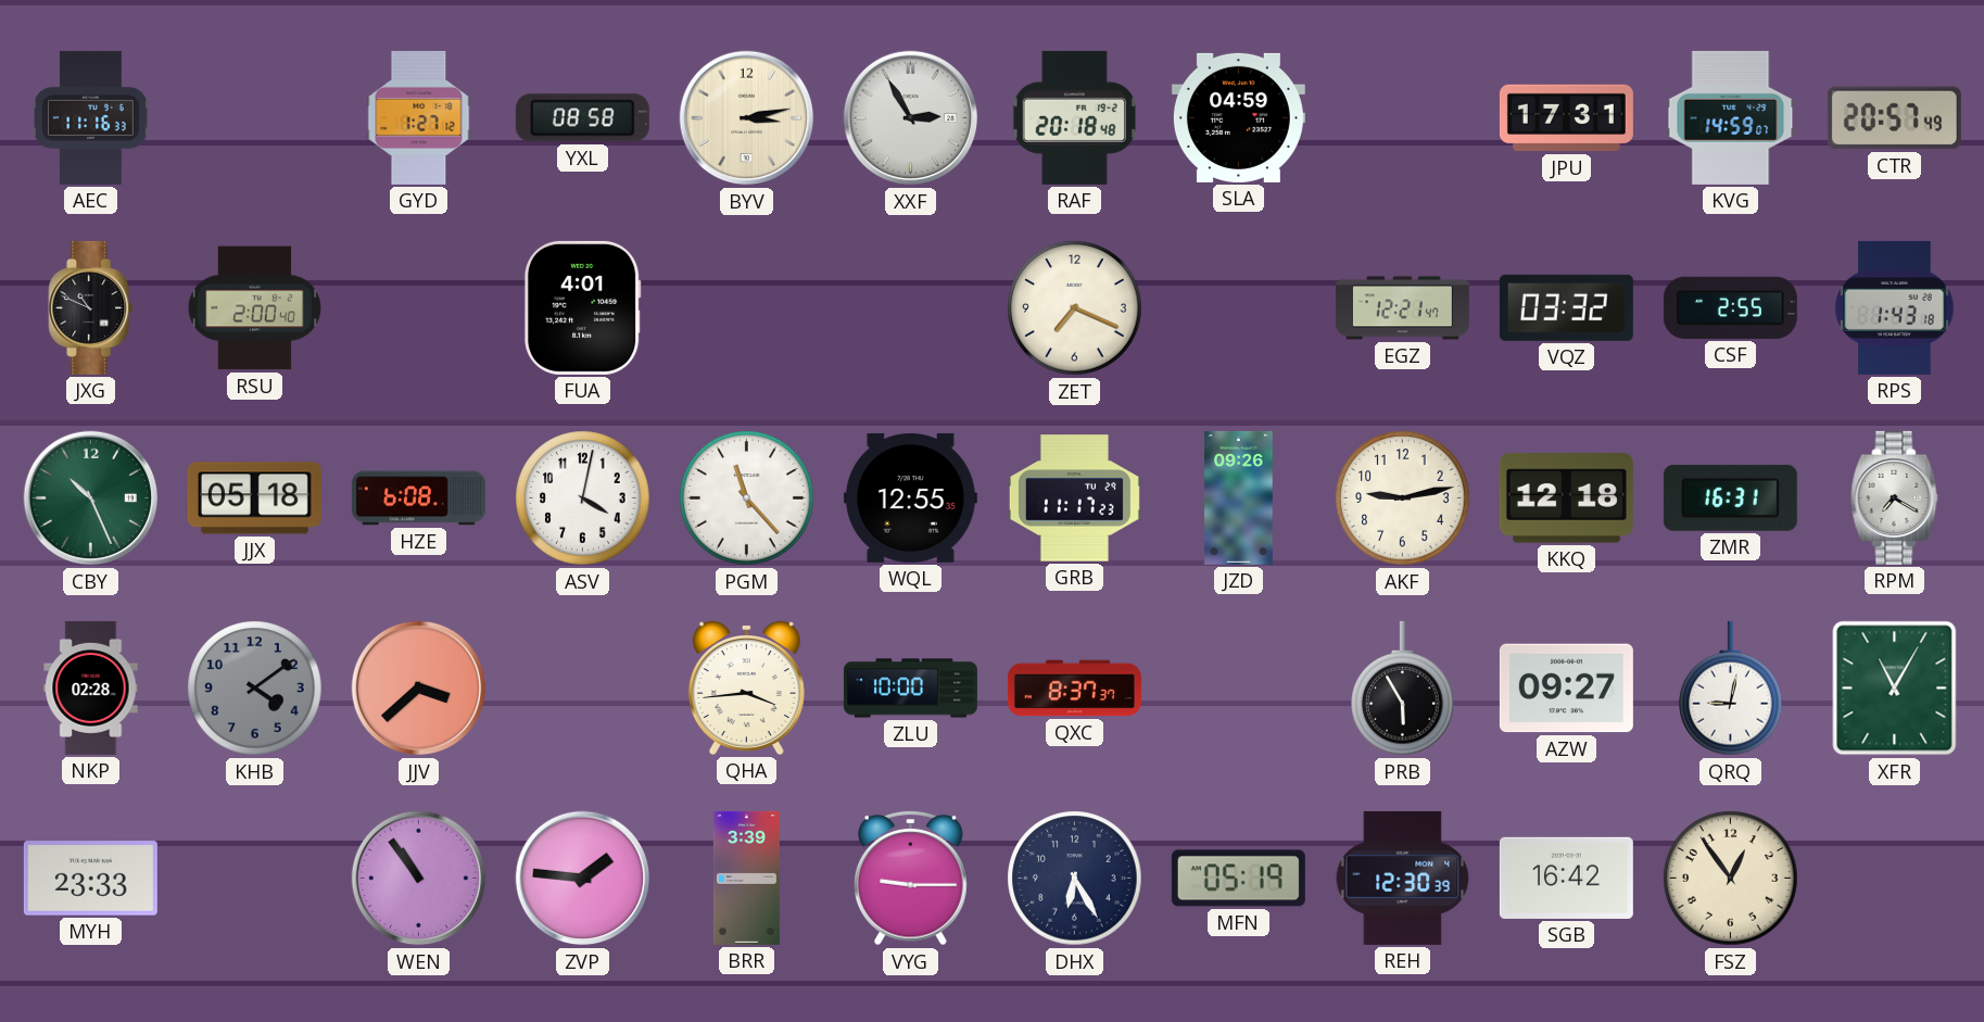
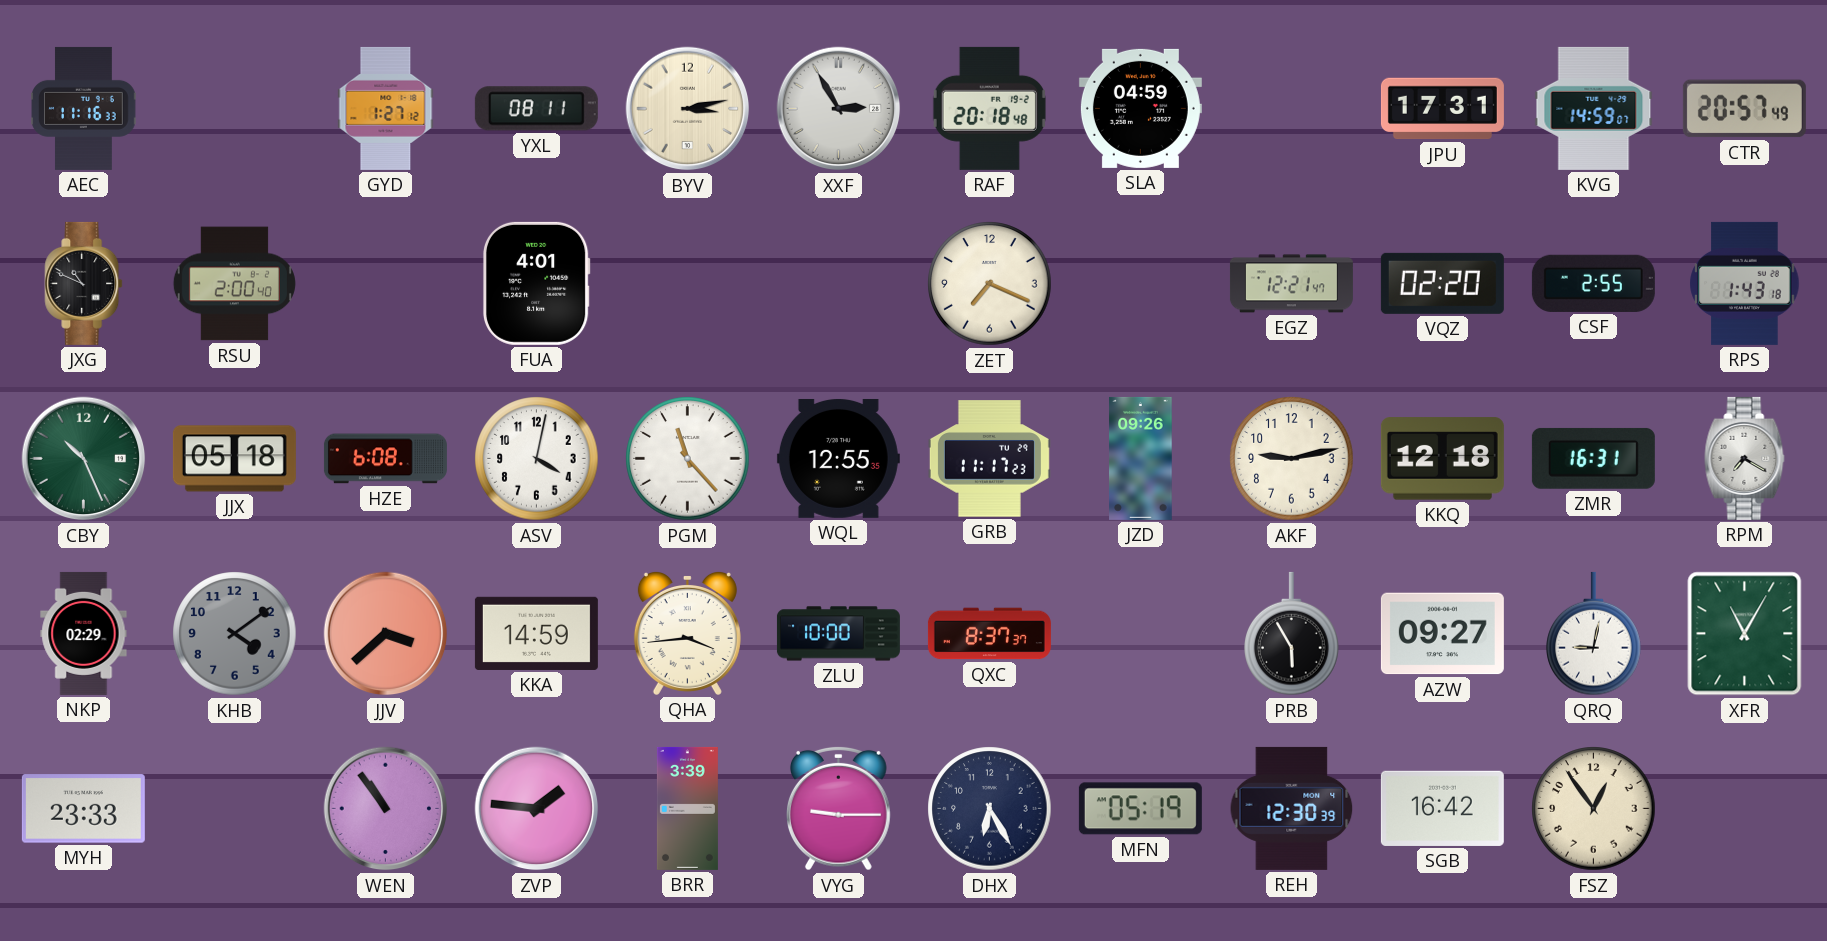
YXL: 08:58 -> 08:11 (536, 109)
VQZ: 03:32 -> 02:20 (1442, 283)
NKP: 02:28 -> 02:29 (84, 633)
KKA: none -> 14:59 (536, 633)
